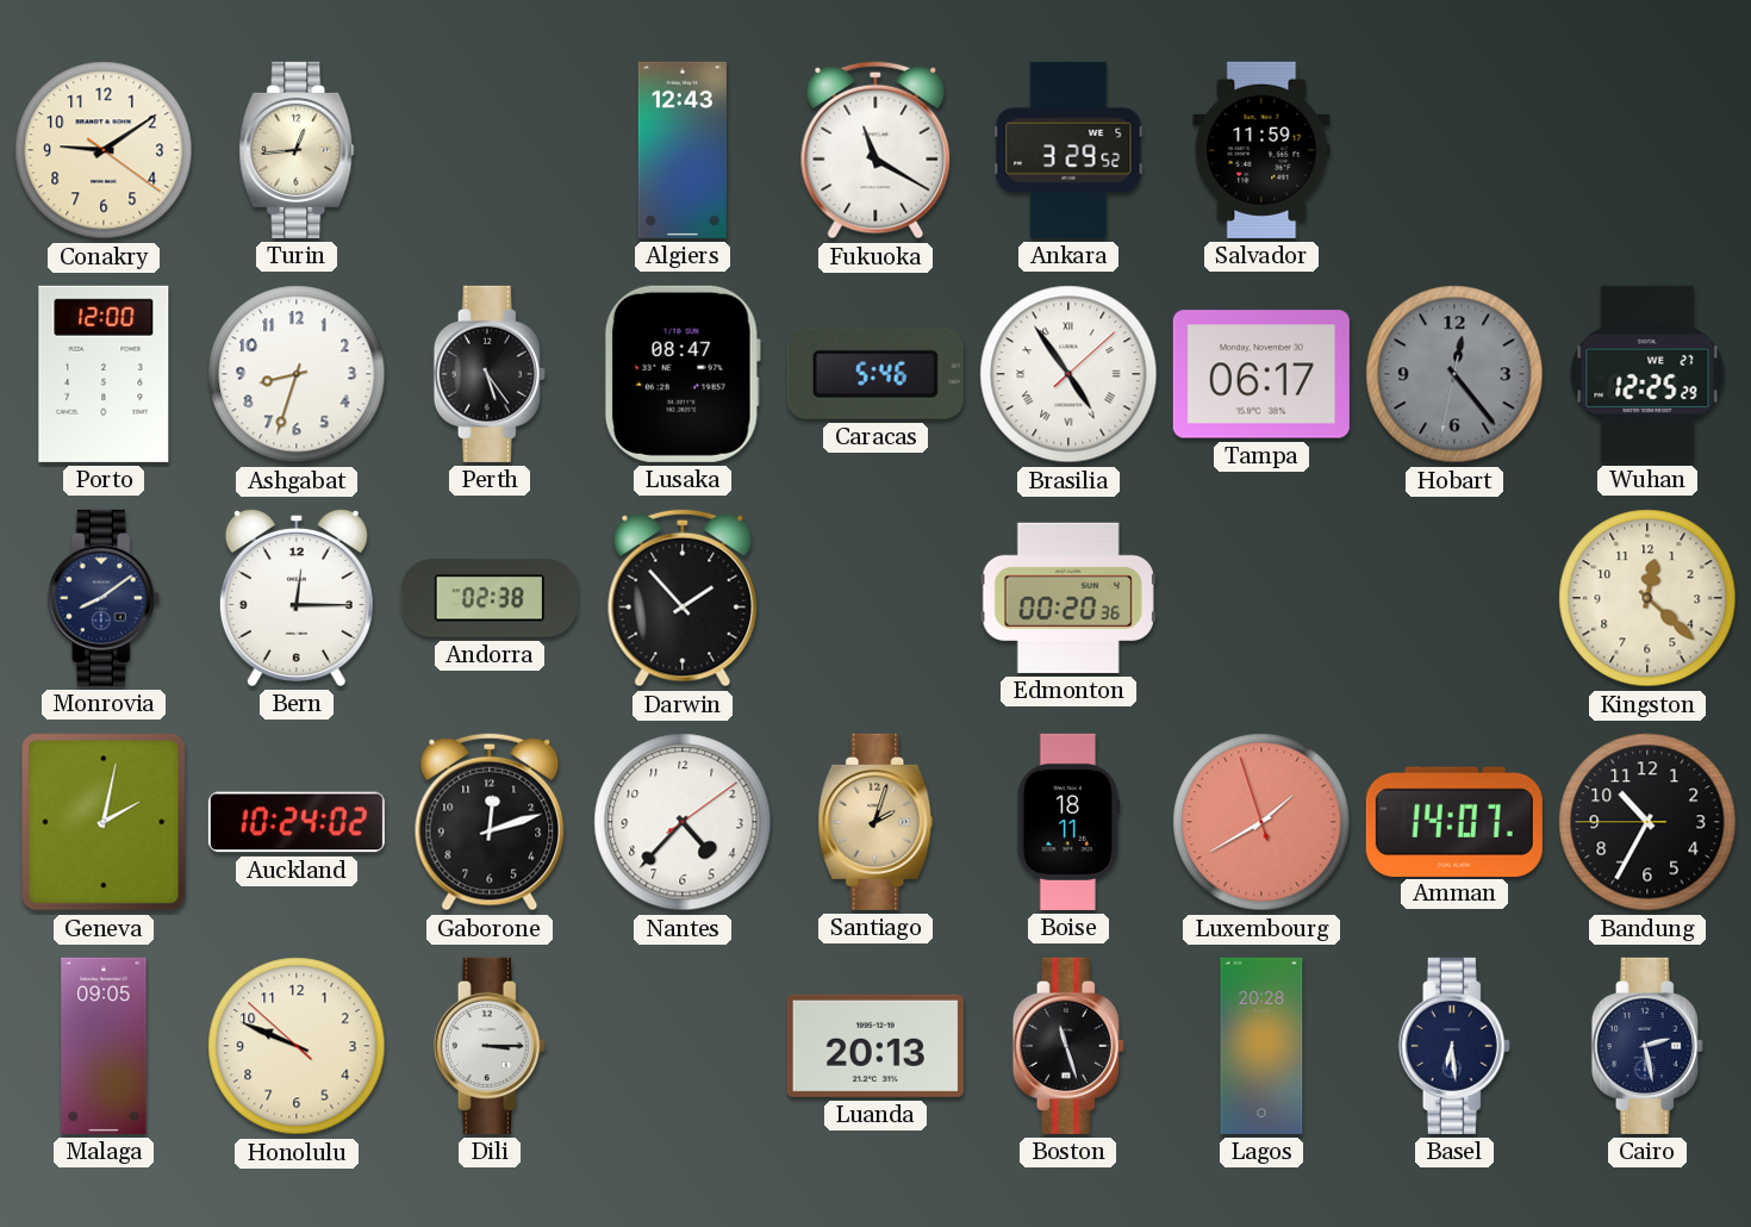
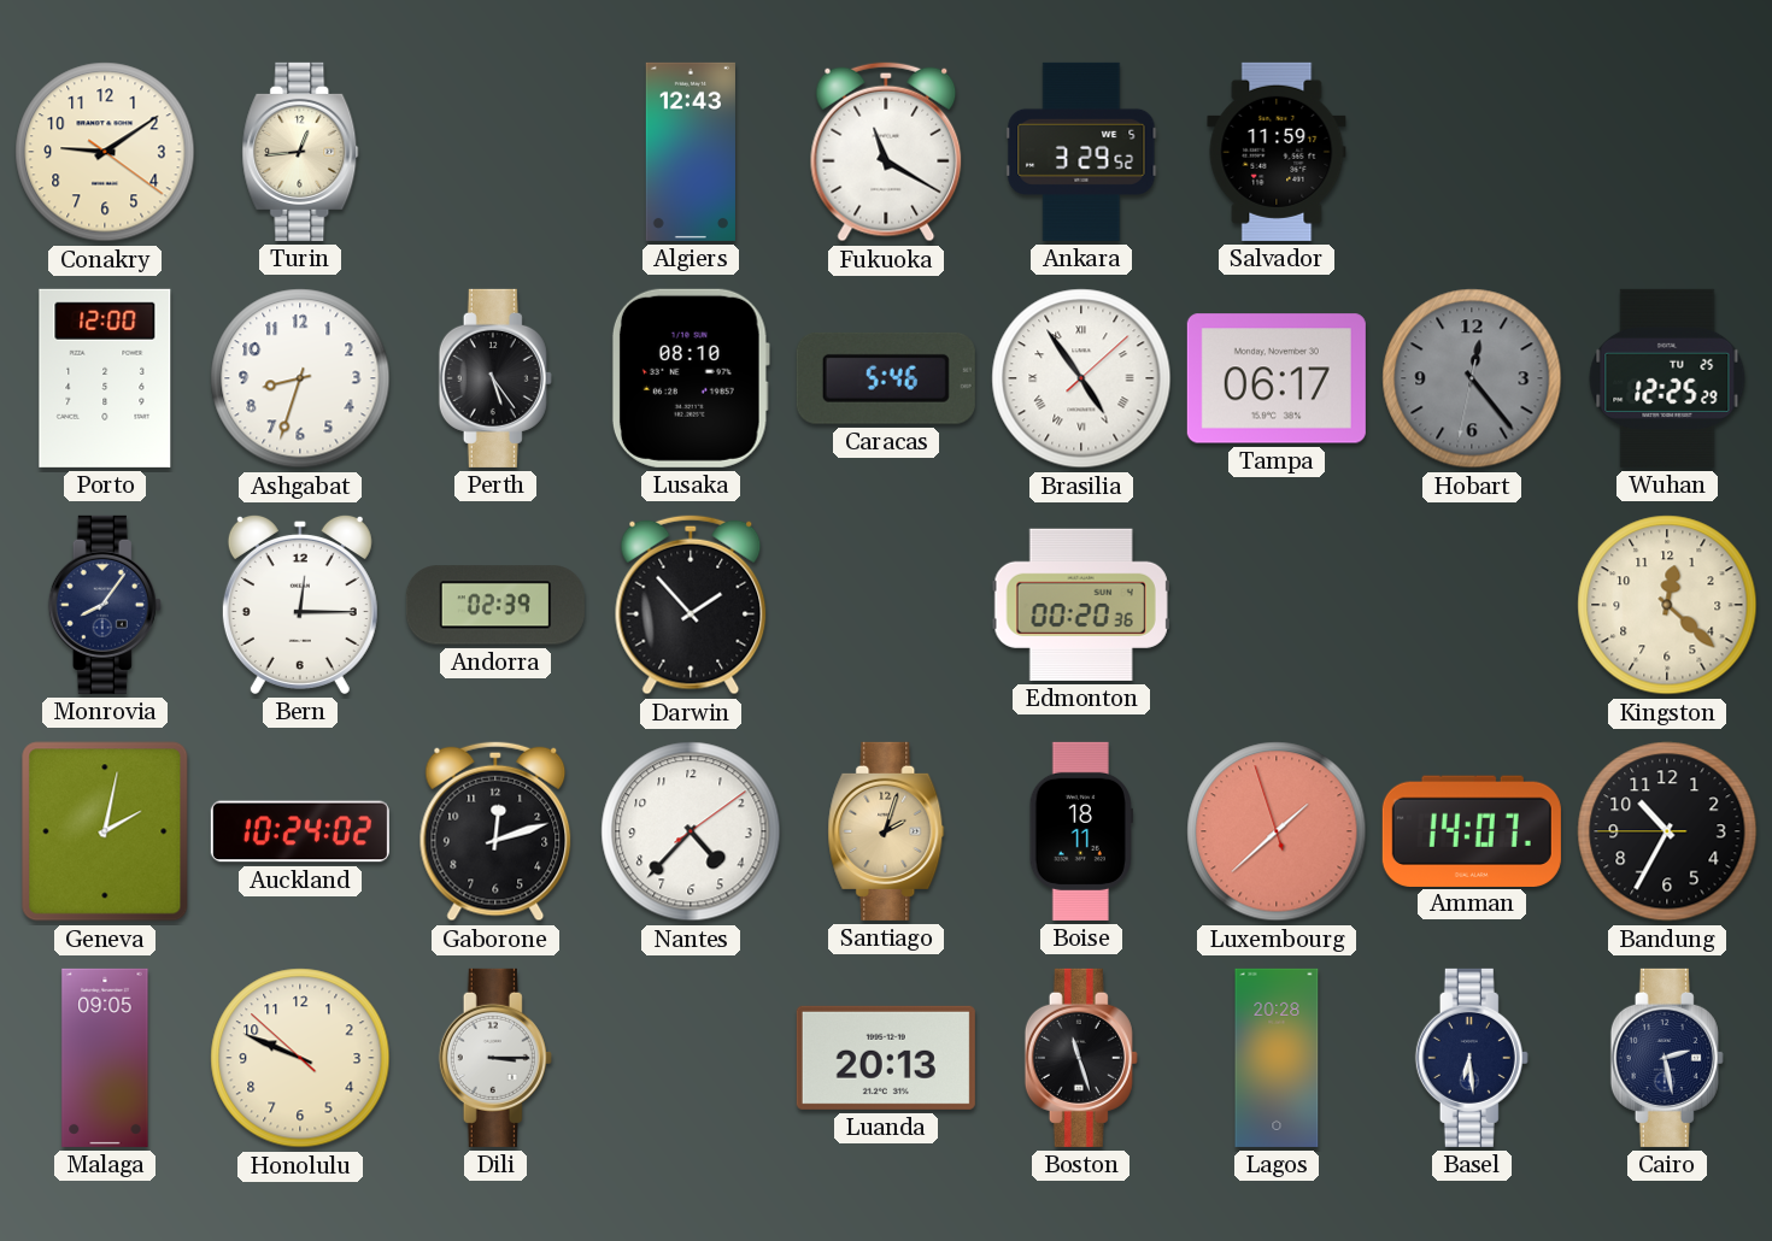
Lusaka: 08:47 -> 08:10 (691, 378)
Wuhan date: WE 27 -> TU 25 (1667, 378)
Monrovia: 8:09 -> 8:06 (105, 605)
Andorra: 02:38 -> 02:39 (495, 605)
Luxembourg: 1:39 -> 1:37 (1277, 831)
